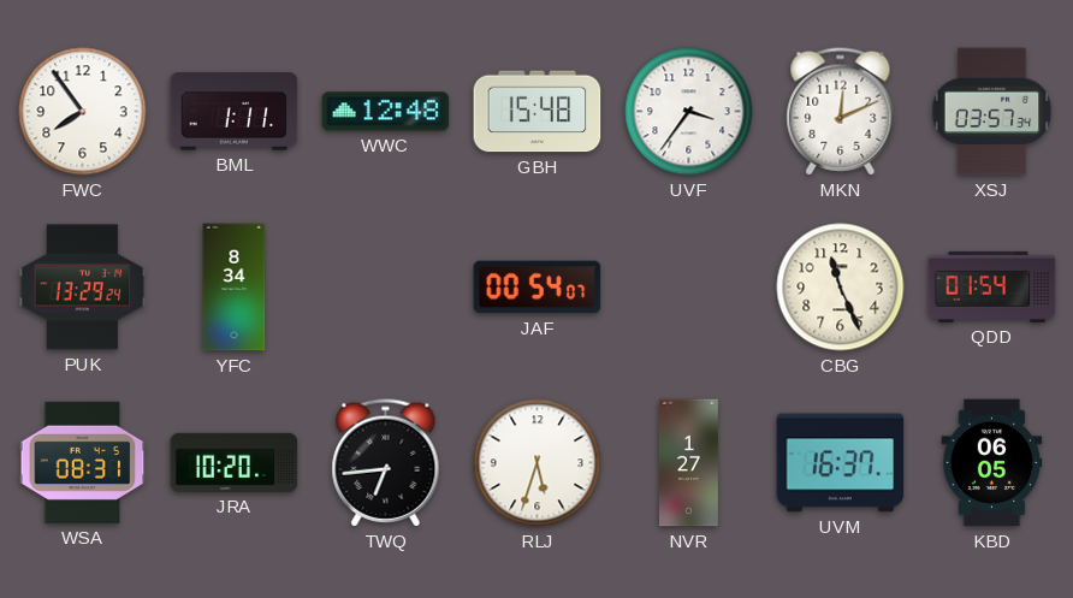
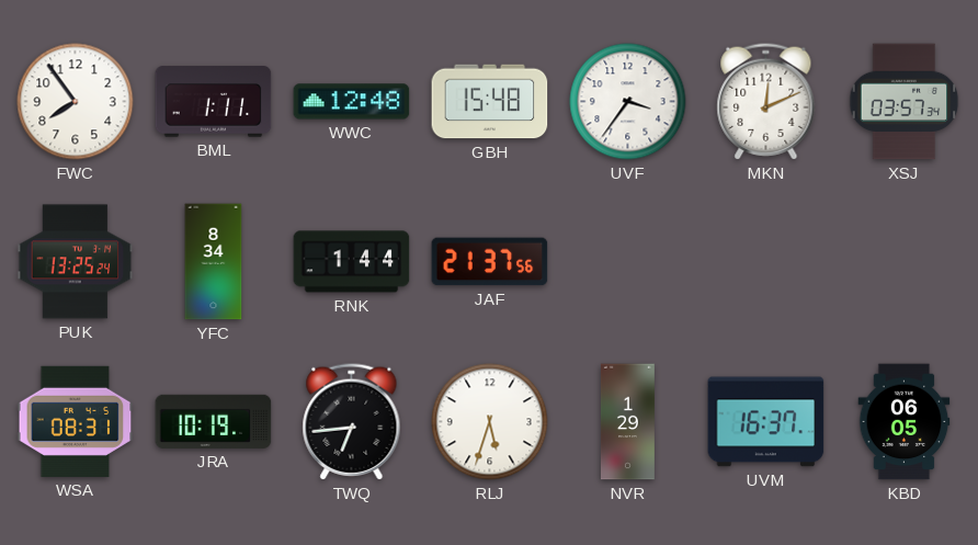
PUK: 13:29 -> 13:25 (76, 262)
RNK: none -> 1:44 (352, 262)
JAF: 00:54 -> 21:37 (490, 262)
CBG: 11:26 -> none (841, 288)
QDD: 01:54 -> none (992, 286)
JRA: 10:20 -> 10:19 (214, 421)
NVR: 1:27 -> 1:29 (627, 422)
